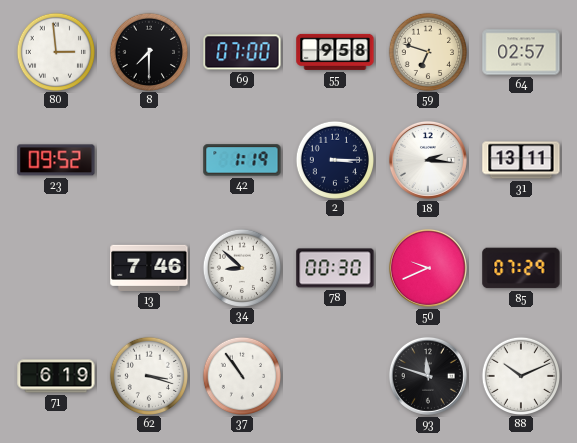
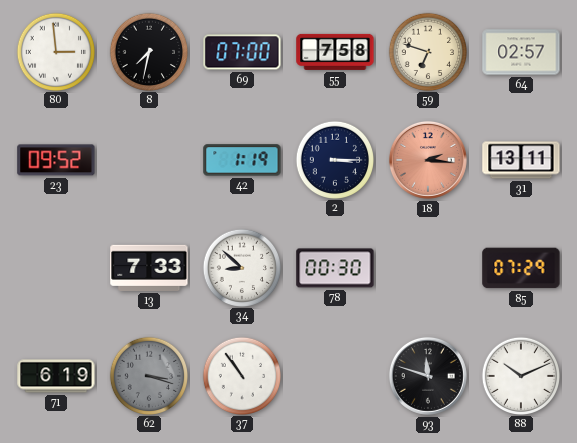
8: 7:30 -> 7:32 (148, 51)
55: 9:58 -> 7:58 (335, 52)
18 dial: white -> salmon (428, 160)
13: 7:46 -> 7:33 (149, 268)
50: 9:41 -> none (428, 268)
62 dial: white -> grey (148, 375)
